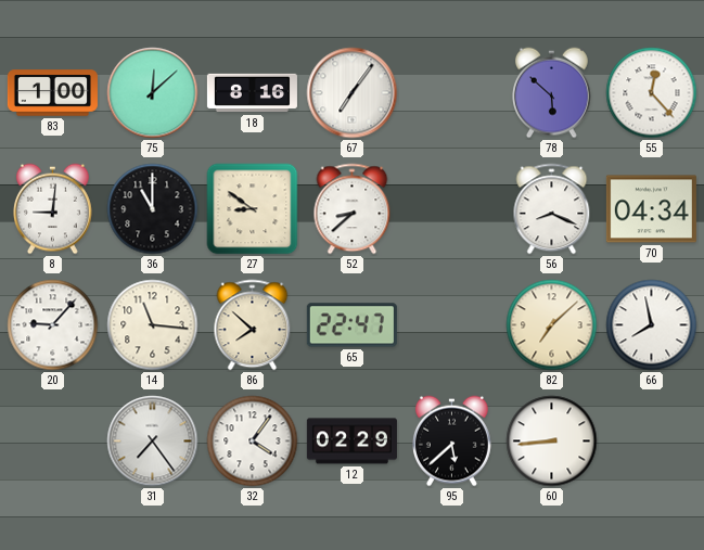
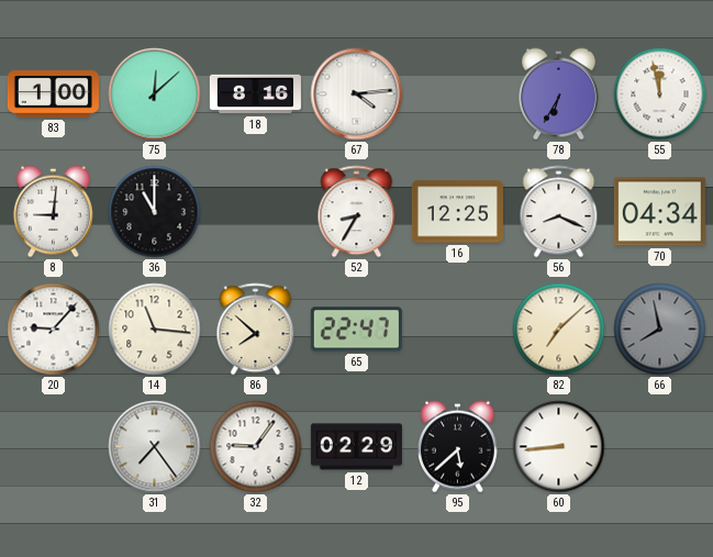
67: 7:06 -> 4:14 (357, 94)
78: 5:52 -> 6:35 (558, 94)
55: 12:23 -> 11:58 (660, 94)
27: 8:51 -> none (253, 209)
52: 8:38 -> 8:35 (357, 212)
16: none -> 12:25 (457, 212)
66 dial: white -> grey (660, 330)
32: 4:06 -> 9:06 (256, 447)
